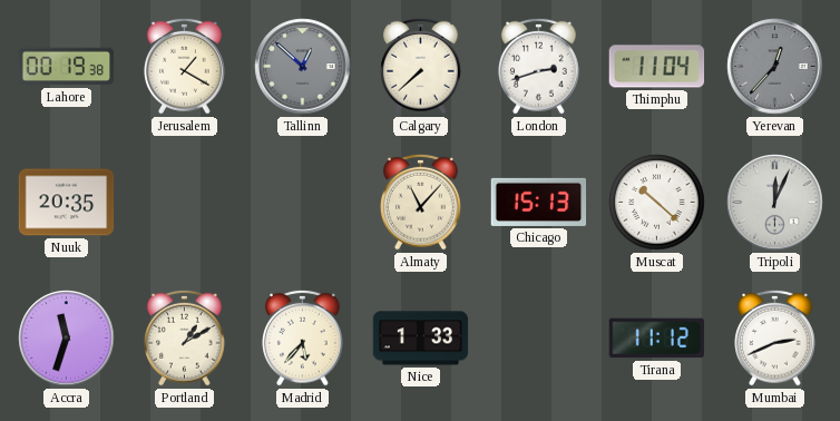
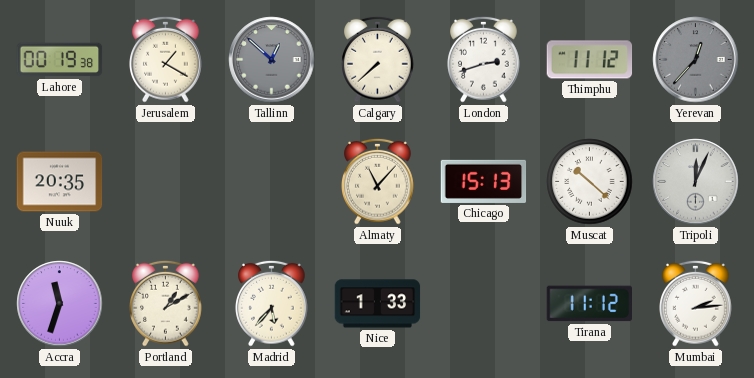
Thimphu: 11:04 -> 11:12 (590, 60)
Mumbai: 2:41 -> 2:14 (696, 303)
